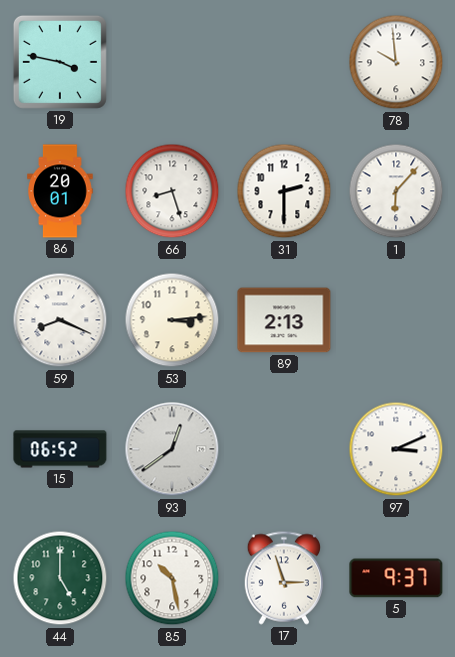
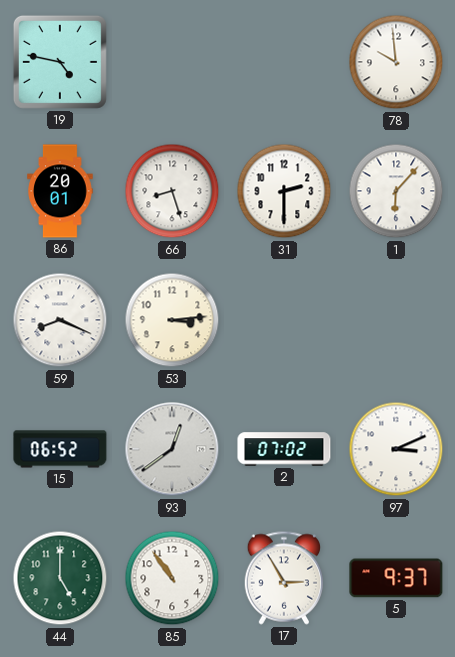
19: 3:47 -> 4:47 (60, 62)
89: 2:13 -> none (284, 320)
2: none -> 07:02 (284, 449)
85: 10:28 -> 10:54 (172, 578)
17: 2:57 -> 2:55 (283, 578)
